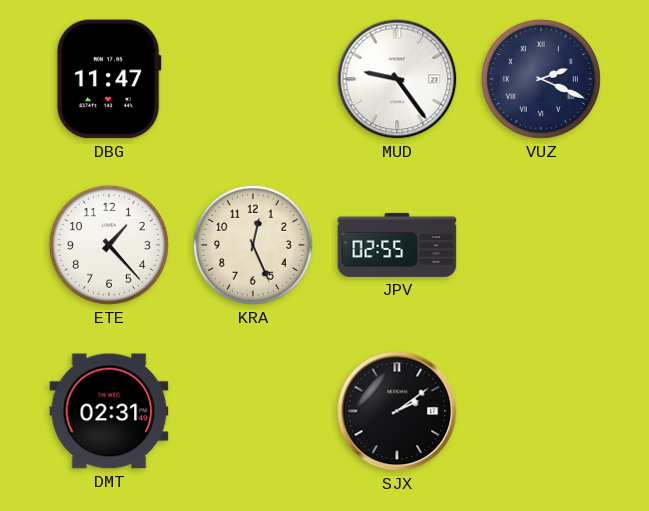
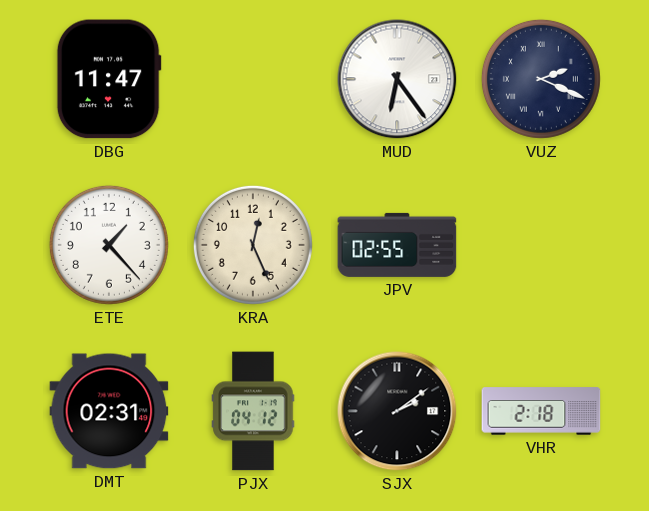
MUD: 9:24 -> 6:24 (397, 79)
PJX: none -> 04:12 (253, 411)
VHR: none -> 2:18 (541, 411)
